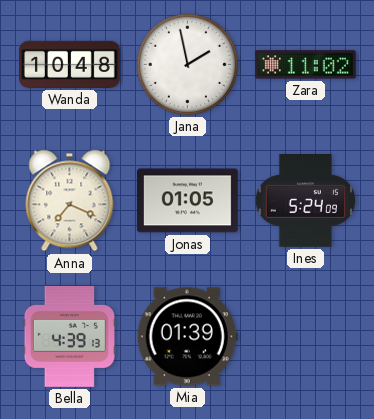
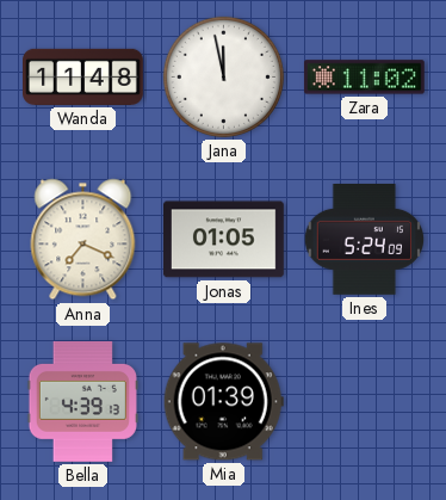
Wanda: 10:48 -> 11:48 (83, 76)
Jana: 1:58 -> 11:58 (223, 76)
